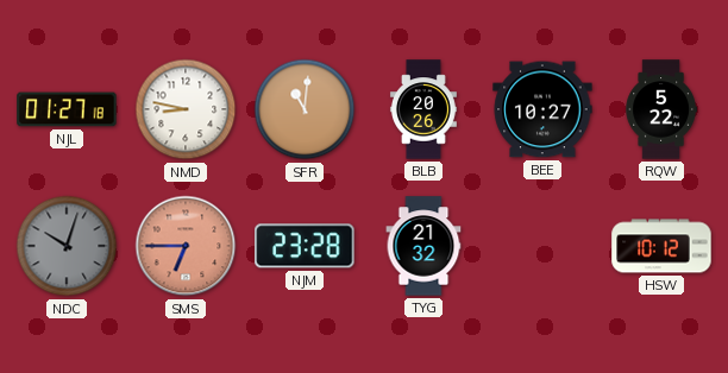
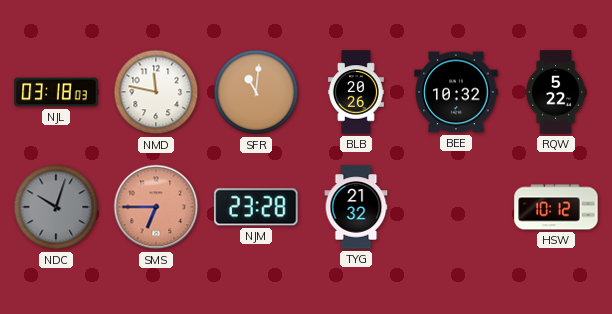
NJL: 01:27 -> 03:18 (56, 92)
NMD: 8:47 -> 11:47 (156, 92)
BEE: 10:27 -> 10:32 (456, 92)
